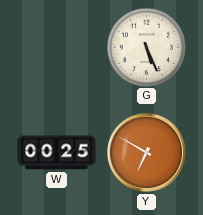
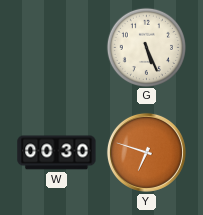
W: 00:25 -> 00:30 (57, 153)
Y: 6:50 -> 6:48 (146, 152)
